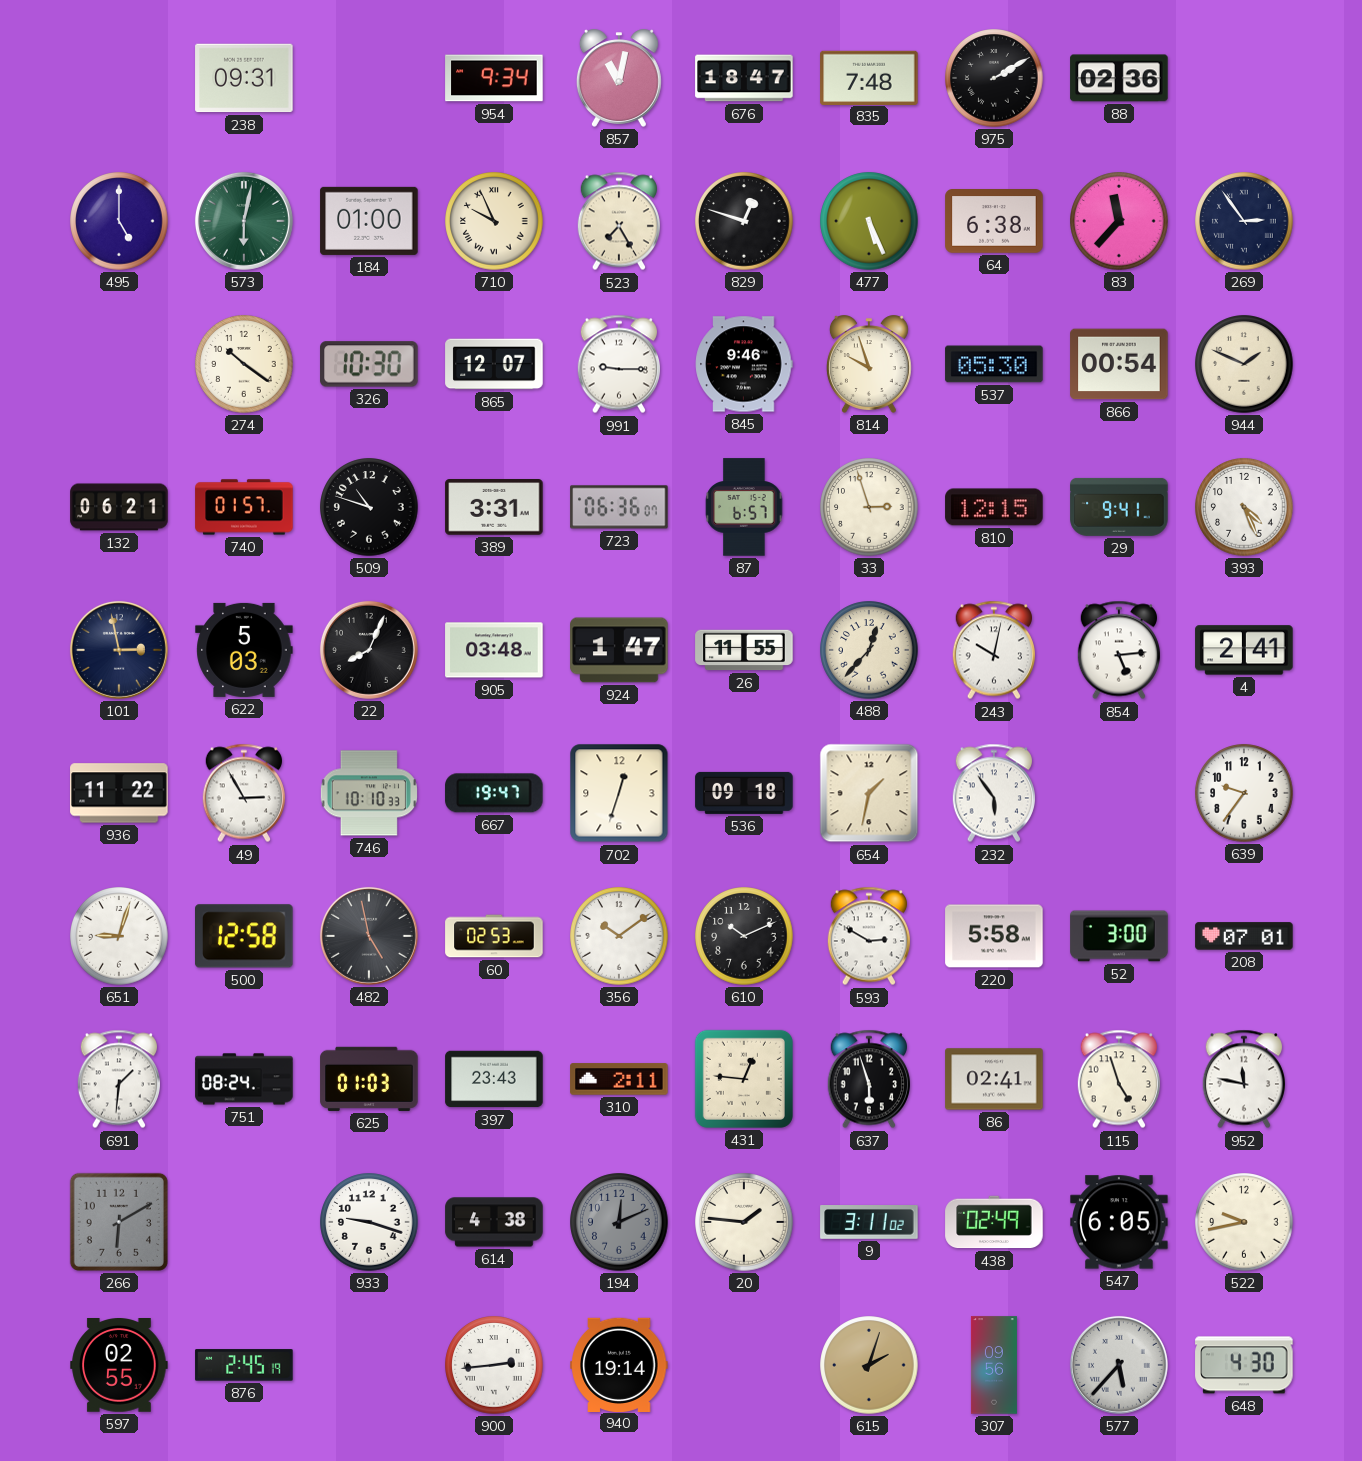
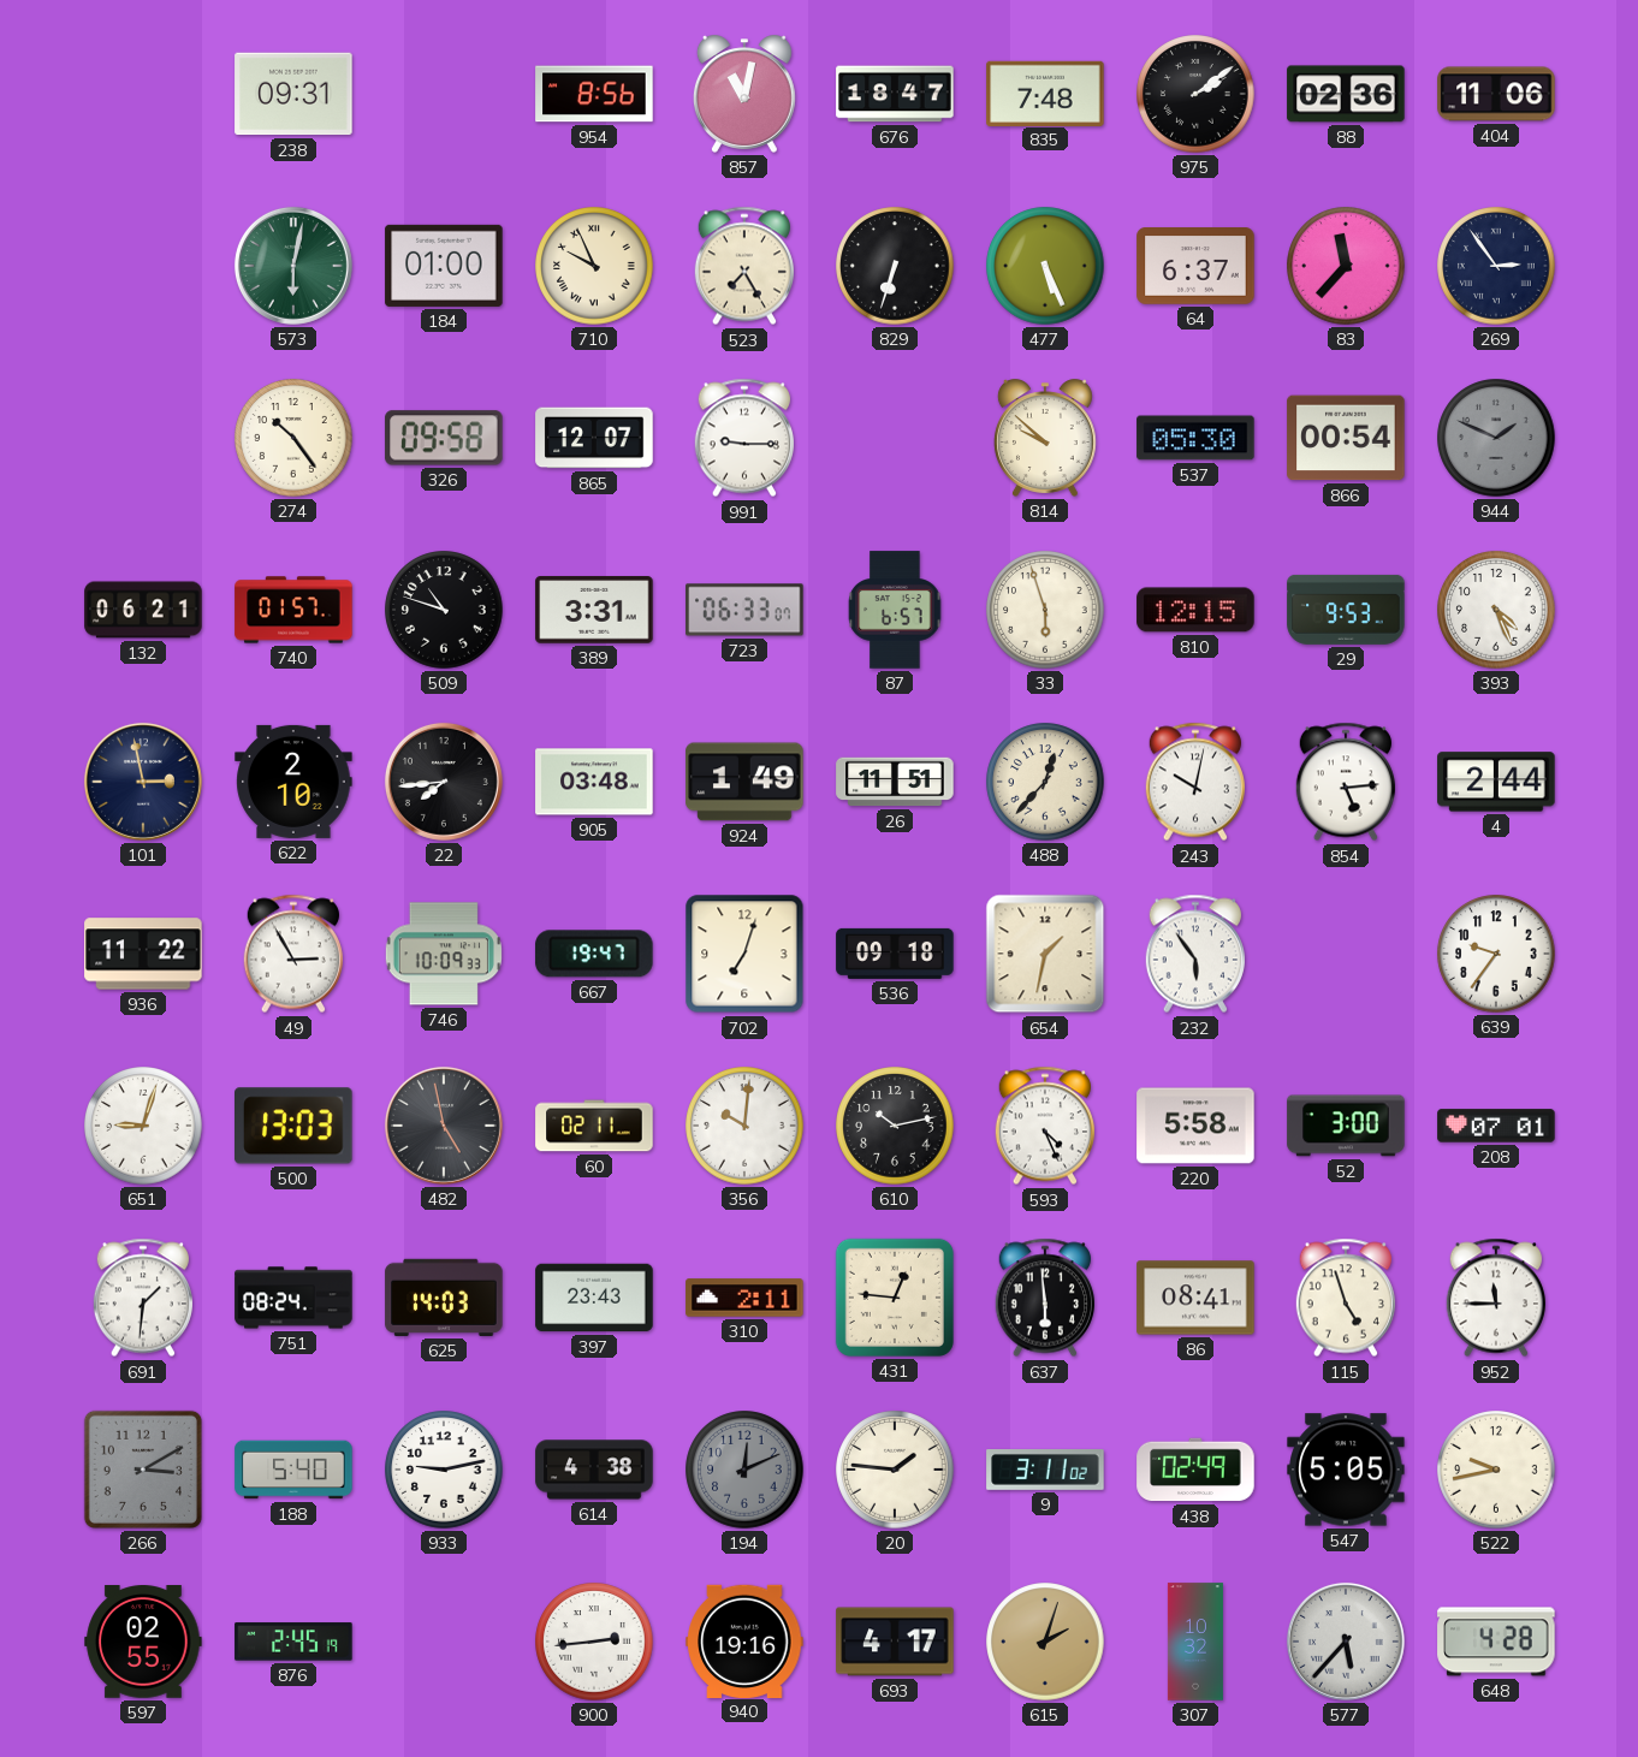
954: 9:34 -> 8:56 (594, 94)
975: 2:10 -> 2:09 (1195, 94)
404: none -> 11:06 (1496, 94)
495: 5:00 -> none (119, 221)
829: 12:48 -> 6:33 (895, 266)
64: 6:38 -> 6:37 (1195, 267)
274: 10:21 -> 10:24 (293, 438)
326: 10:30 -> 09:58 (444, 438)
845: 9:46 -> none (744, 364)
814: 9:57 -> 9:52 (1045, 438)
944 dial: cream -> grey (1496, 438)
723: 06:36 -> 06:33 (744, 610)
33: 2:57 -> 5:57 (1045, 610)
29: 9:41 -> 9:53 (1346, 610)
622: 5:03 -> 2:10 (293, 782)
22: 8:04 -> 7:44 (444, 782)
924: 1:47 -> 1:49 (744, 782)
26: 11:55 -> 11:51 (895, 782)
4: 2:41 -> 2:44 (1496, 782)
746: 10:10 -> 10:09 (444, 954)
702: 12:33 -> 7:03 (744, 954)
500: 12:58 -> 13:03 (293, 1126)
60: 02:53 -> 02:11 (594, 1126)
356: 10:09 -> 10:01 (744, 1126)
610: 10:11 -> 10:13 (895, 1126)
593: 2:50 -> 4:26 (1044, 1126)
625: 01:03 -> 14:03 (444, 1298)
637: 5:57 -> 5:59 (1044, 1298)
86: 02:41 -> 08:41 (1195, 1298)
952: 11:47 -> 11:45 (1495, 1298)
266: 6:10 -> 3:10 (143, 1470)
188: none -> 5:40 (293, 1470)
933: 9:18 -> 9:13 (444, 1470)
547: 6:05 -> 5:05 (1346, 1470)
940: 19:14 -> 19:16 (744, 1640)
693: none -> 4:17 (895, 1642)
307: 09:56 -> 10:32 (1195, 1642)
648: 4:30 -> 4:28 (1496, 1642)
